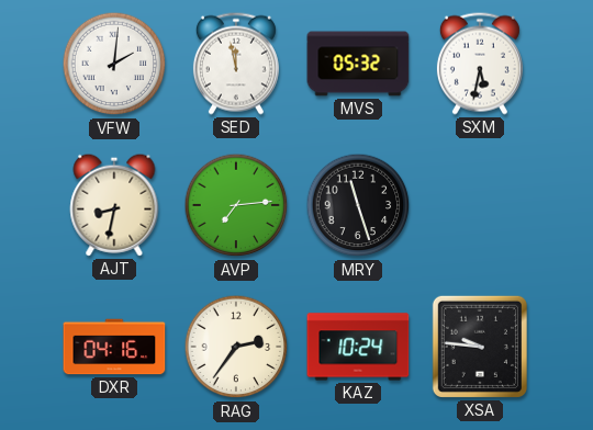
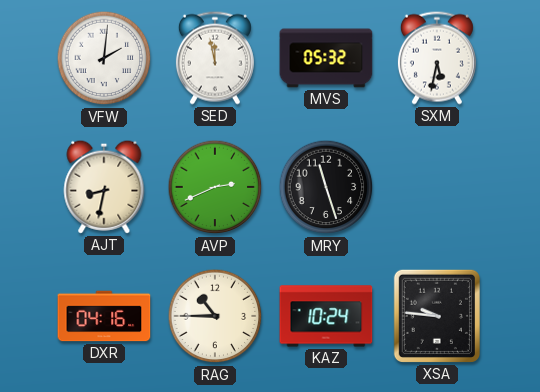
AVP: 7:14 -> 2:41 (215, 187)
RAG: 2:36 -> 10:45 (215, 316)
